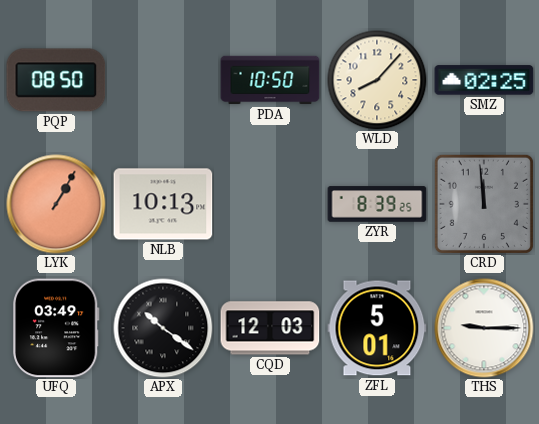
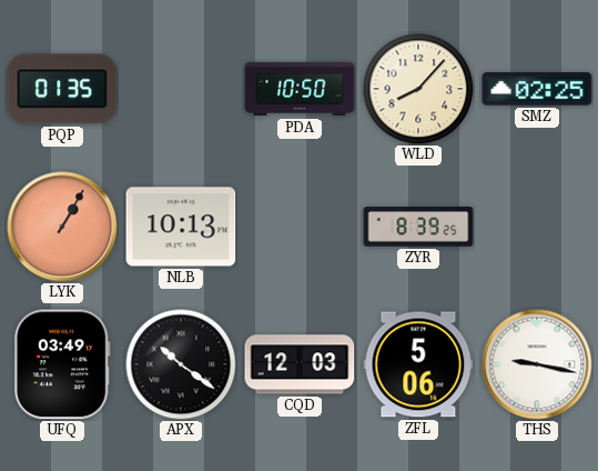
PQP: 08:50 -> 01:35 (62, 89)
CRD: 11:59 -> none (484, 204)
ZFL: 5:01 -> 5:06 (418, 364)
THS: 9:15 -> 9:17 (537, 364)
